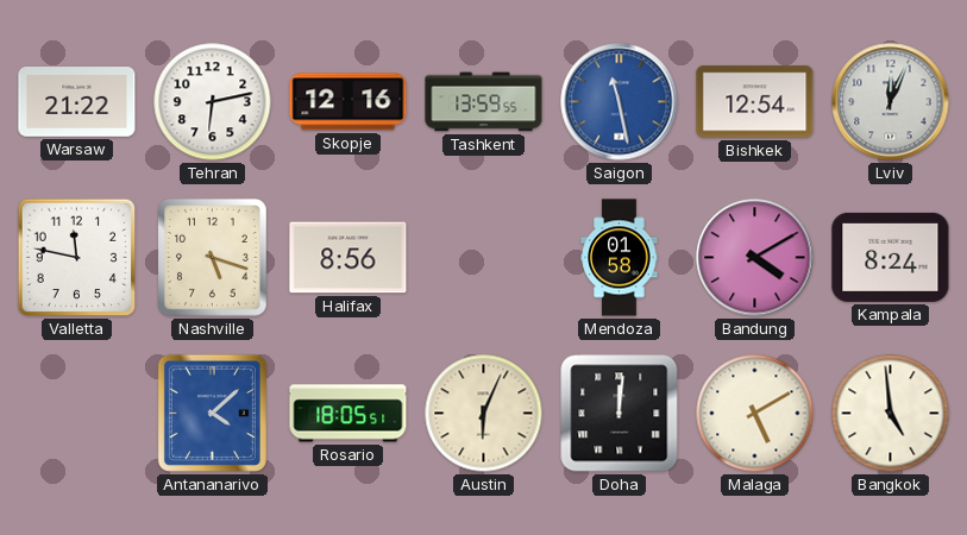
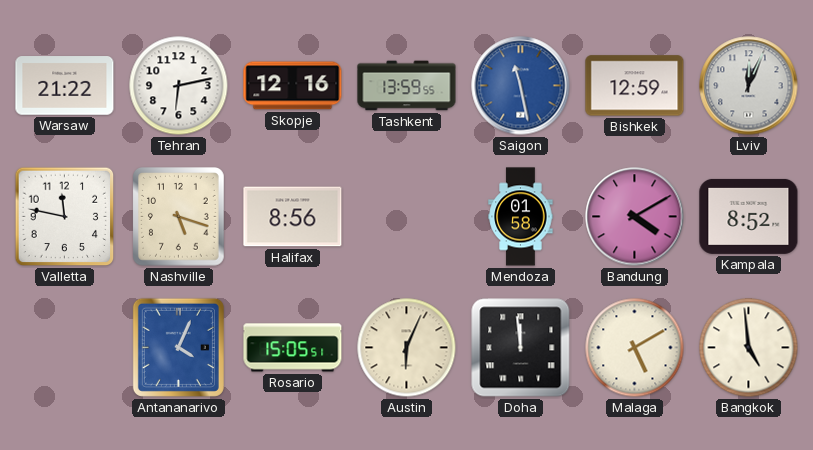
Bishkek: 12:54 -> 12:59 (635, 86)
Kampala: 8:24 -> 8:52 (749, 216)
Antananarivo: 4:08 -> 4:04 (178, 347)
Rosario: 18:05 -> 15:05 (293, 348)
Doha: 12:01 -> 11:59 (521, 348)
